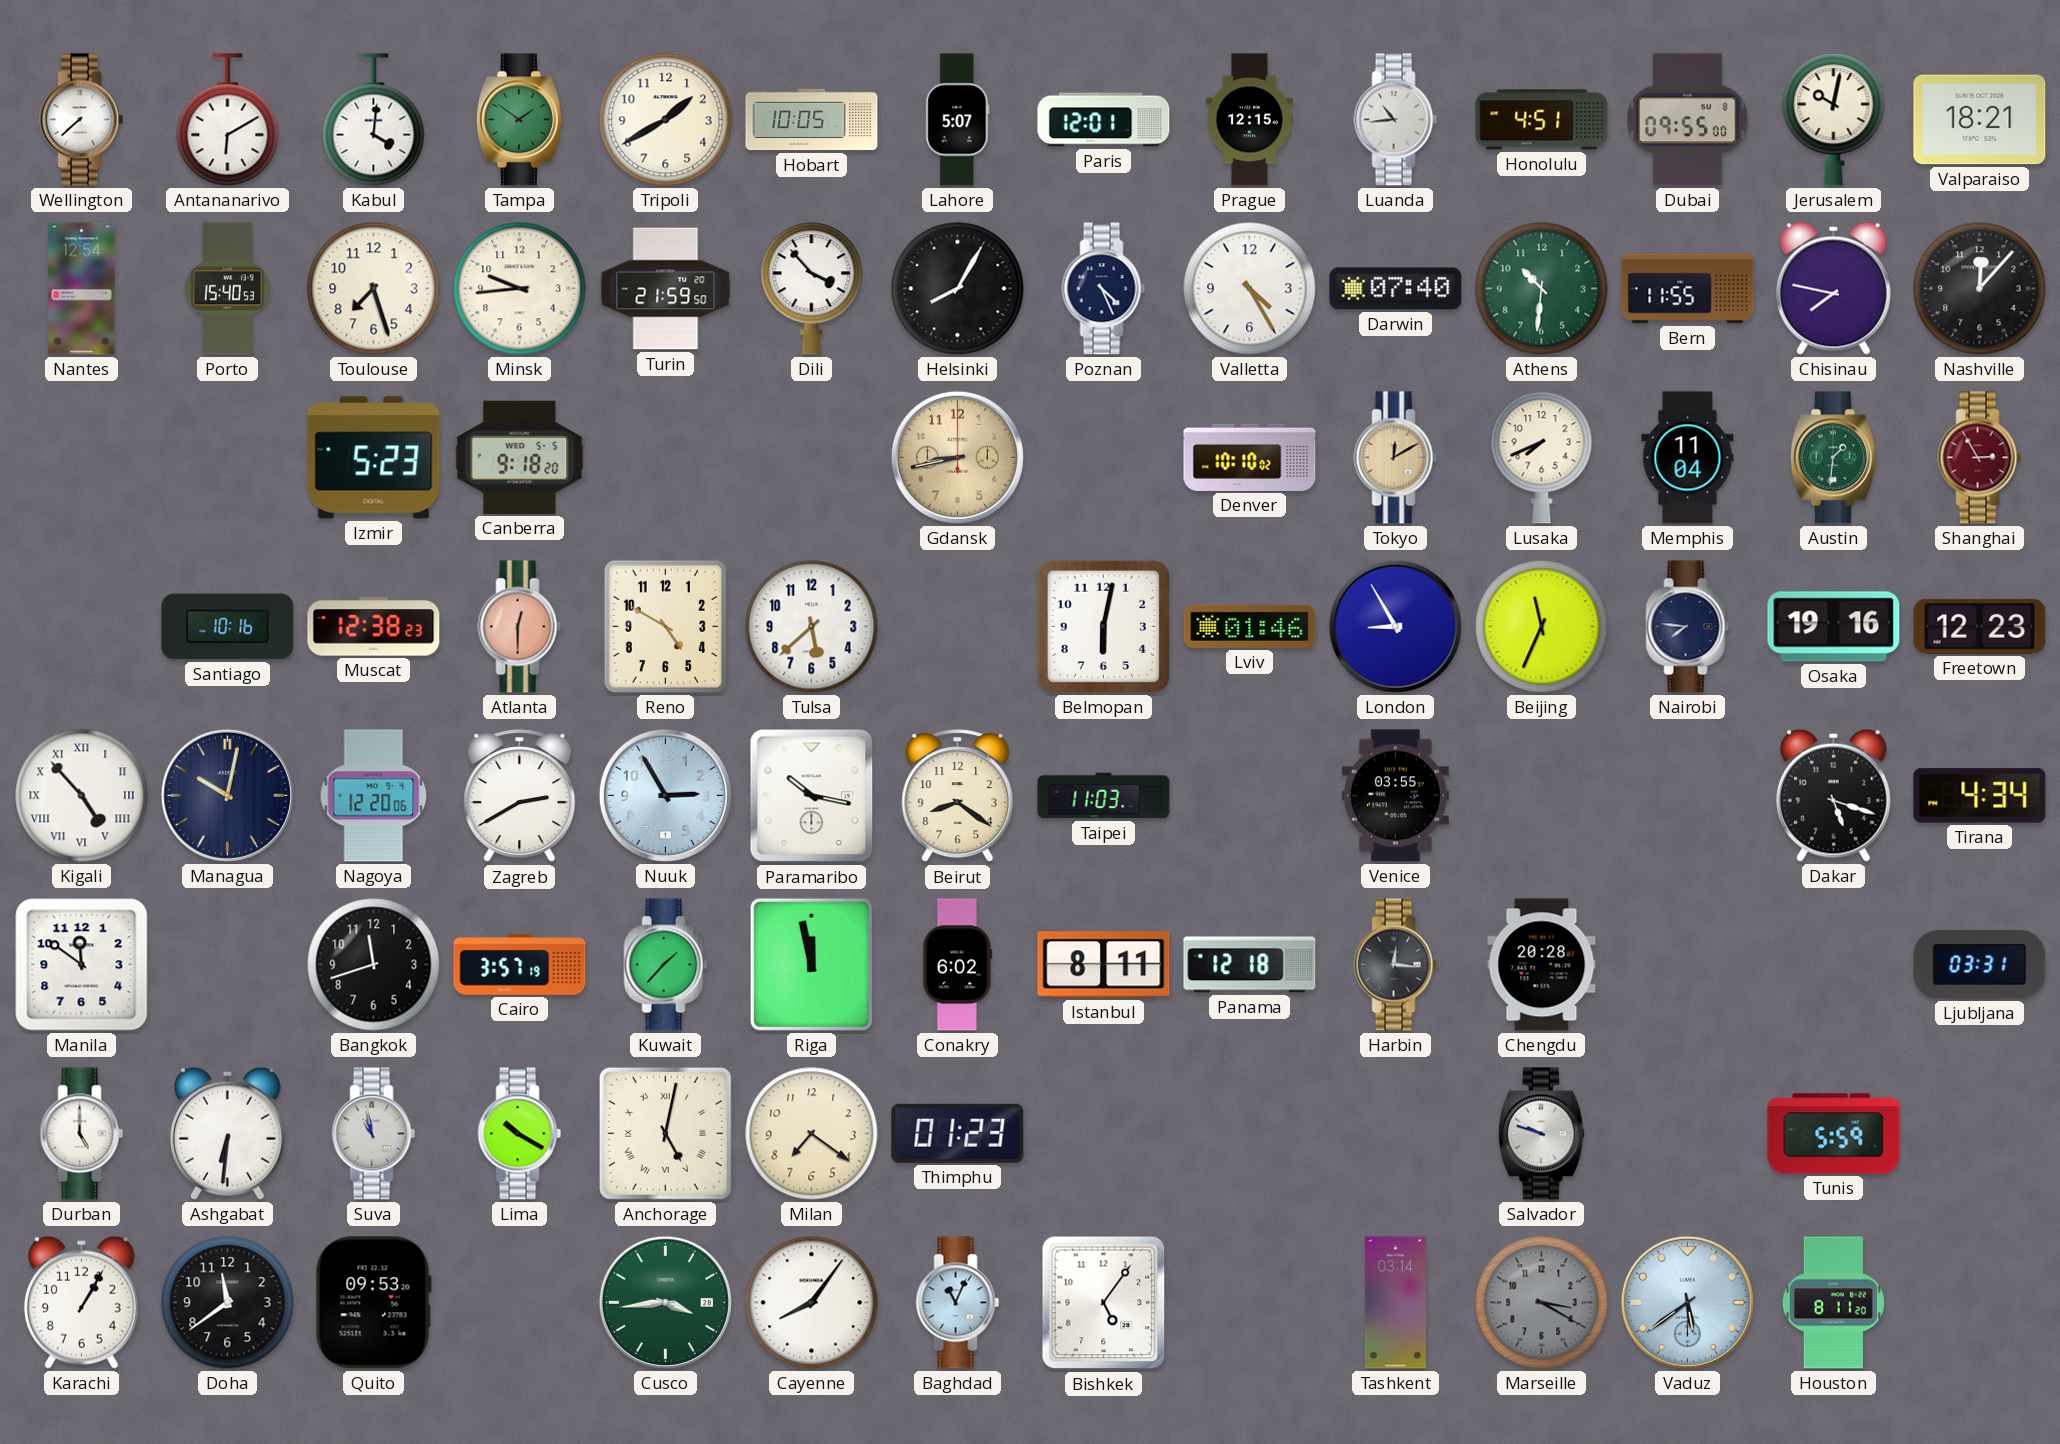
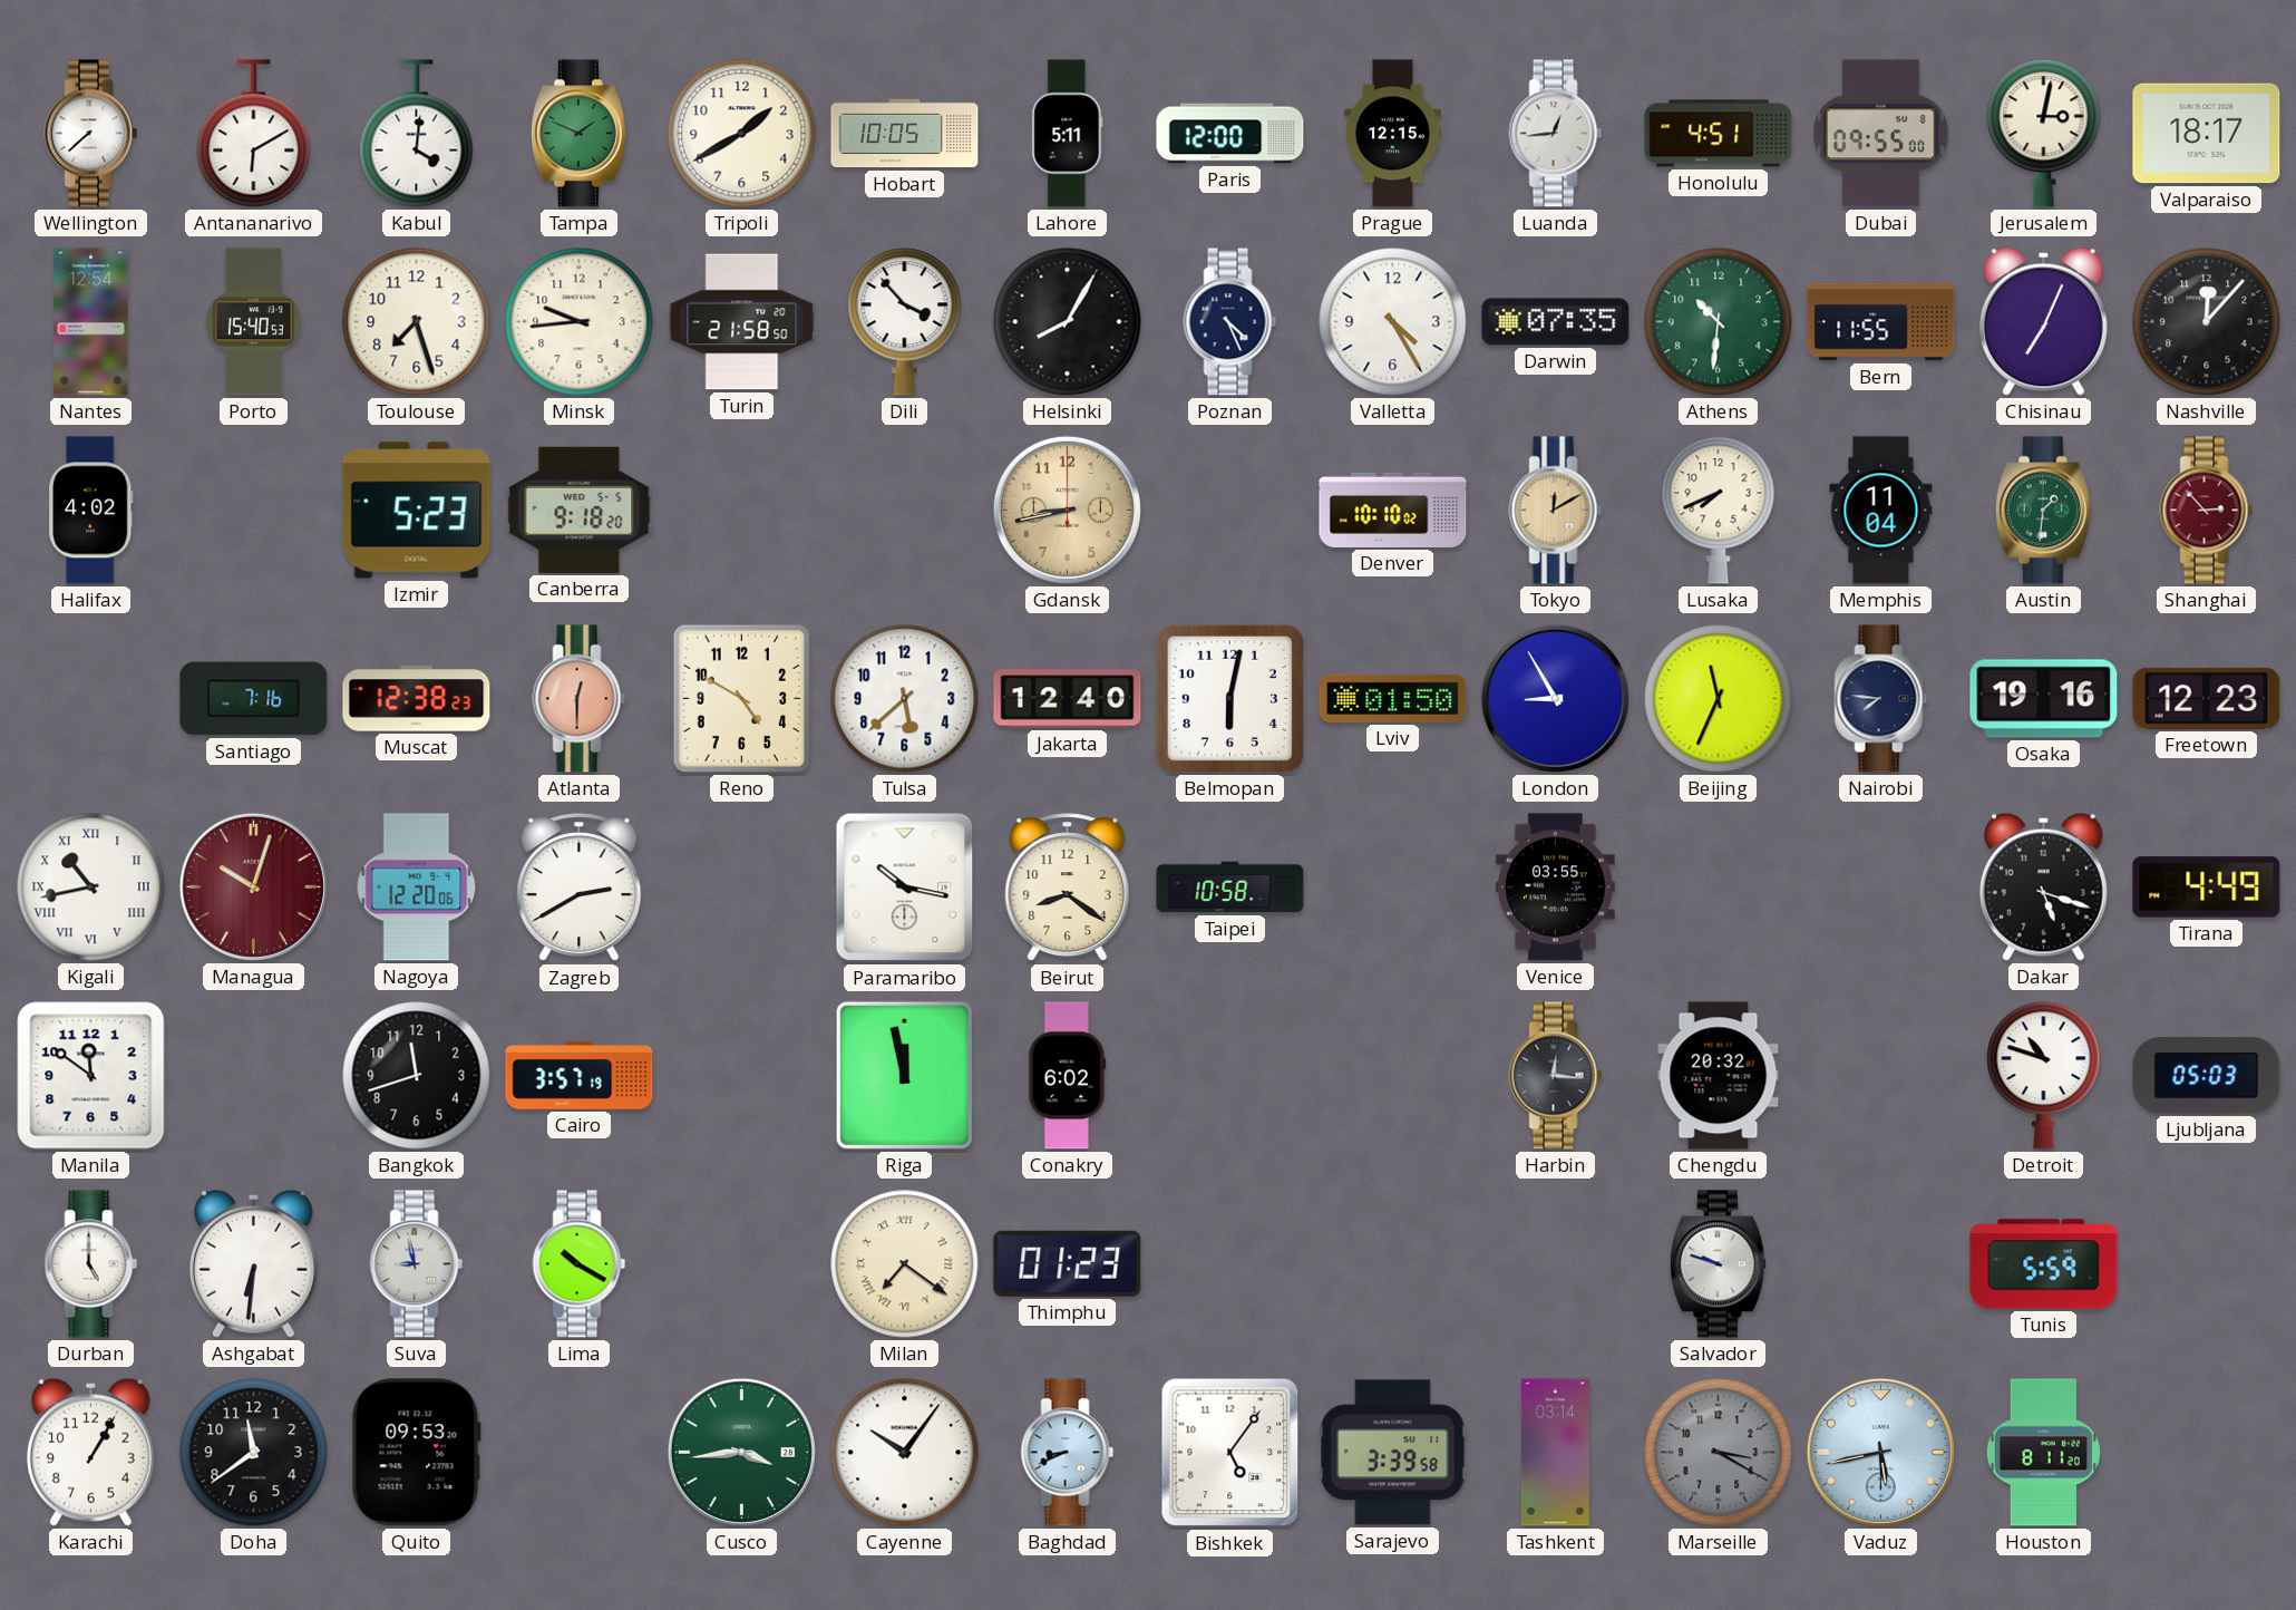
Tampa: 1:51 -> 1:49 (578, 134)
Lahore: 5:07 -> 5:11 (1068, 134)
Paris: 12:01 -> 12:00 (1230, 134)
Luanda: 10:44 -> 12:44 (1556, 134)
Jerusalem: 10:02 -> 3:02 (2044, 134)
Valparaiso: 18:21 -> 18:17 (2207, 134)
Turin: 21:59 -> 21:58 (742, 322)
Darwin: 07:40 -> 07:35 (1556, 322)
Chisinau: 7:47 -> 7:04 (2043, 321)
Halifax: none -> 4:02 (91, 511)
Shanghai: 2:55 -> 2:53 (2207, 511)
Santiago: 10:16 -> 7:16 (254, 699)
Jakarta: none -> 12:40 (1068, 699)
Lviv: 01:46 -> 01:50 (1393, 698)
Kigali: 4:53 -> 10:43 (91, 888)
Managua: 10:02 -> 10:03 (253, 886)
Managua dial: navy -> burgundy (253, 886)
Nuuk: 2:55 -> none (665, 795)
Taipei: 11:03 -> 10:58 (1230, 888)
Tirana: 4:34 -> 4:49 (2207, 888)
Kuwait: 1:37 -> none (666, 965)
Istanbul: 8:11 -> none (1104, 965)
Panama: 12:18 -> none (1250, 965)
Chengdu: 20:28 -> 20:32 (1719, 1076)
Detroit: none -> 10:48 (2044, 1076)
Ljubljana: 03:31 -> 05:03 (2207, 1076)
Suva: 10:58 -> 8:58 (417, 1264)
Anchorage: 5:02 -> none (665, 1133)
Milan numerals: Arabic -> Roman (905, 1264)
Cayenne: 8:06 -> 10:06 (905, 1453)
Baghdad: 11:04 -> 8:41 (1068, 1453)
Sarajevo: none -> 3:39 (1393, 1453)
Vaduz: 5:39 -> 5:43 (1880, 1452)
